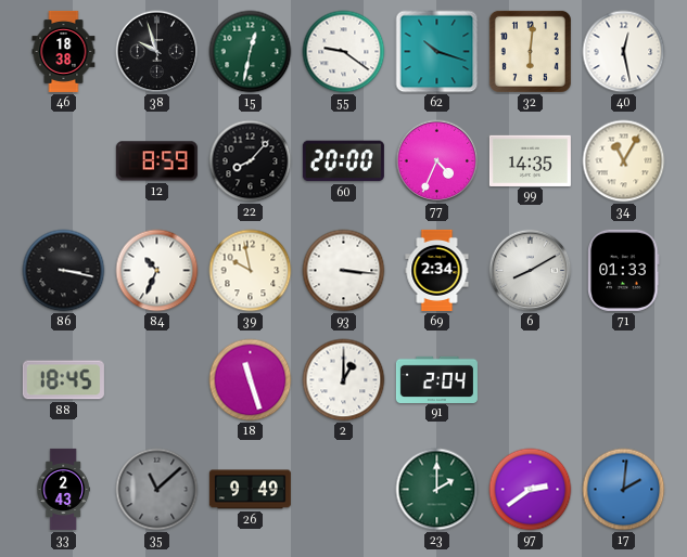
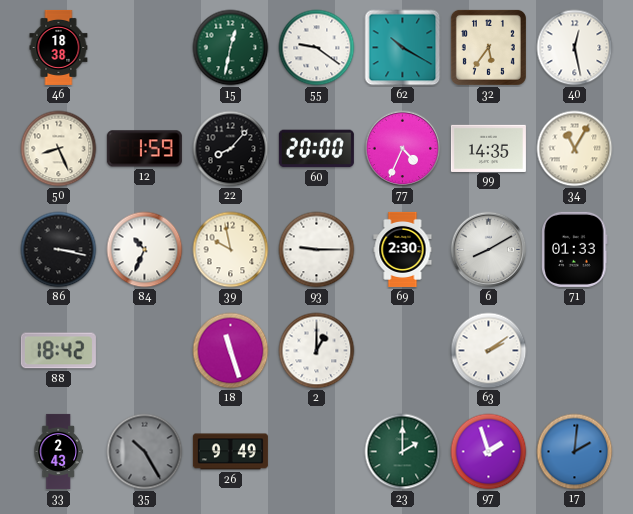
38: 9:57 -> none (157, 52)
62: 10:18 -> 10:20 (403, 48)
32: 6:01 -> 5:36 (488, 47)
50: none -> 8:26 (59, 149)
12: 8:59 -> 1:59 (144, 149)
93: 3:16 -> 9:15 (317, 250)
69: 2:34 -> 2:30 (403, 249)
88: 18:45 -> 18:42 (58, 351)
91: 2:04 -> none (436, 379)
63: none -> 2:09 (489, 351)
35: 11:08 -> 10:25 (145, 452)
97: 2:39 -> 1:57 (489, 452)
